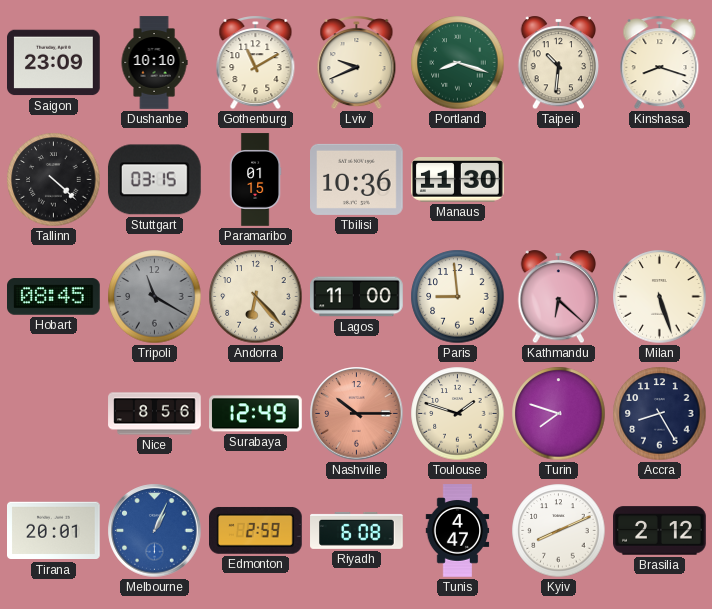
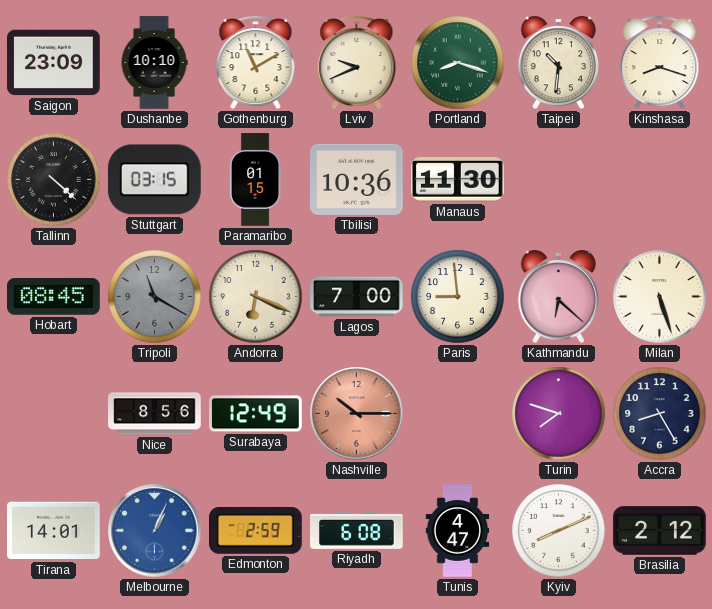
Andorra: 6:23 -> 6:19 (256, 297)
Lagos: 11:00 -> 7:00 (357, 297)
Toulouse: 1:48 -> none (458, 414)
Tirana: 20:01 -> 14:01 (54, 531)
